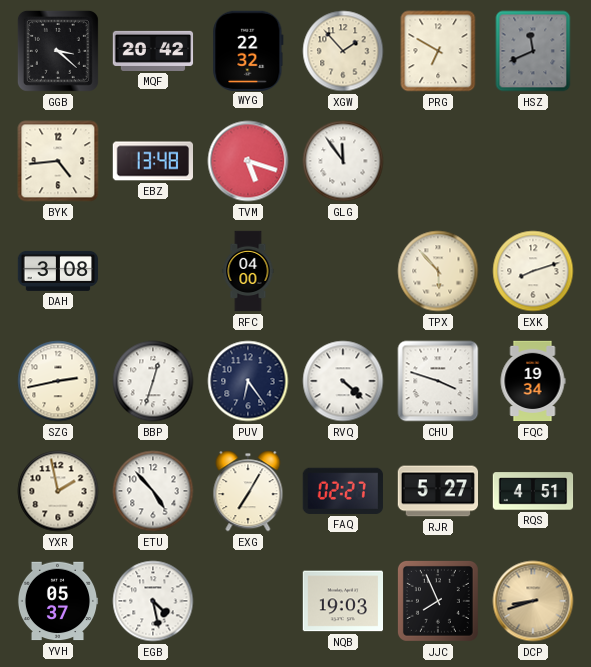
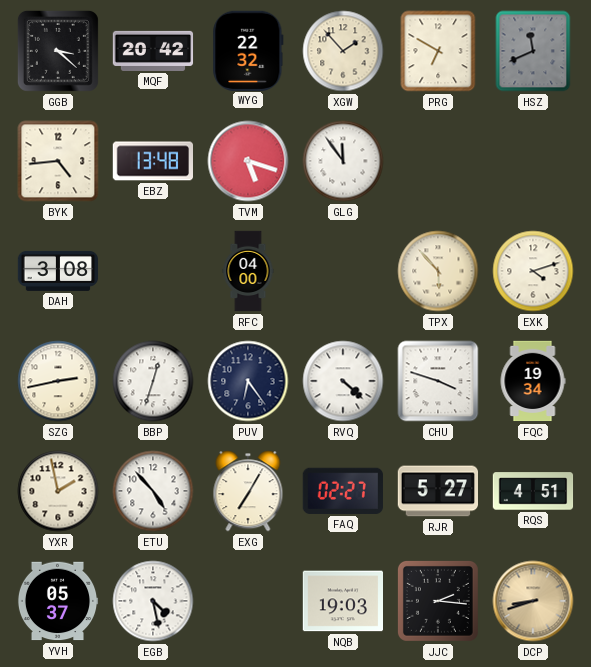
EXK: 8:12 -> 4:12 (533, 271)
JJC: 7:56 -> 2:16 (438, 601)
